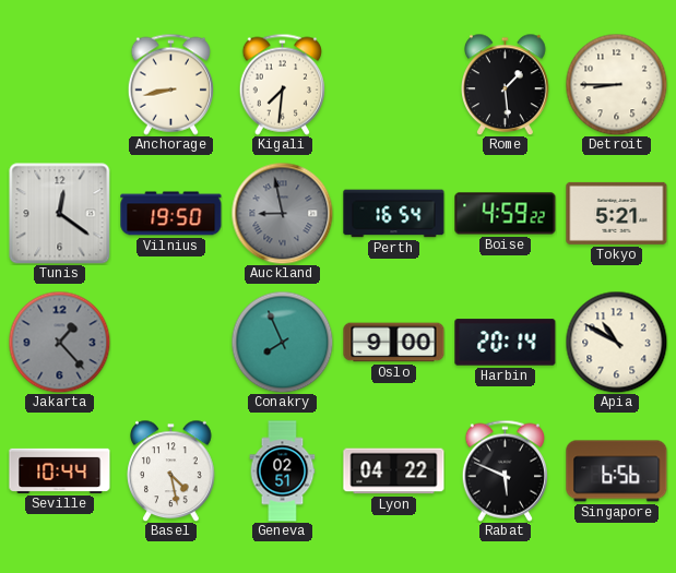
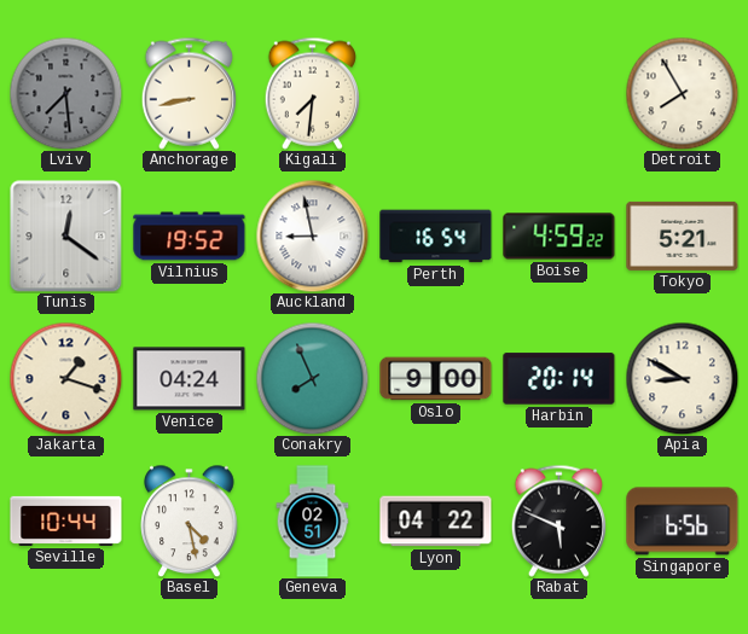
Lviv: none -> 7:29 (65, 93)
Rome: 1:29 -> none (506, 84)
Detroit: 8:45 -> 7:55 (682, 93)
Vilnius: 19:50 -> 19:52 (190, 237)
Auckland dial: grey -> white (312, 235)
Jakarta: 1:23 -> 1:18 (65, 378)
Jakarta dial: grey -> cream (65, 378)
Venice: none -> 04:24 (190, 379)
Apia: 10:50 -> 8:50 (682, 378)
